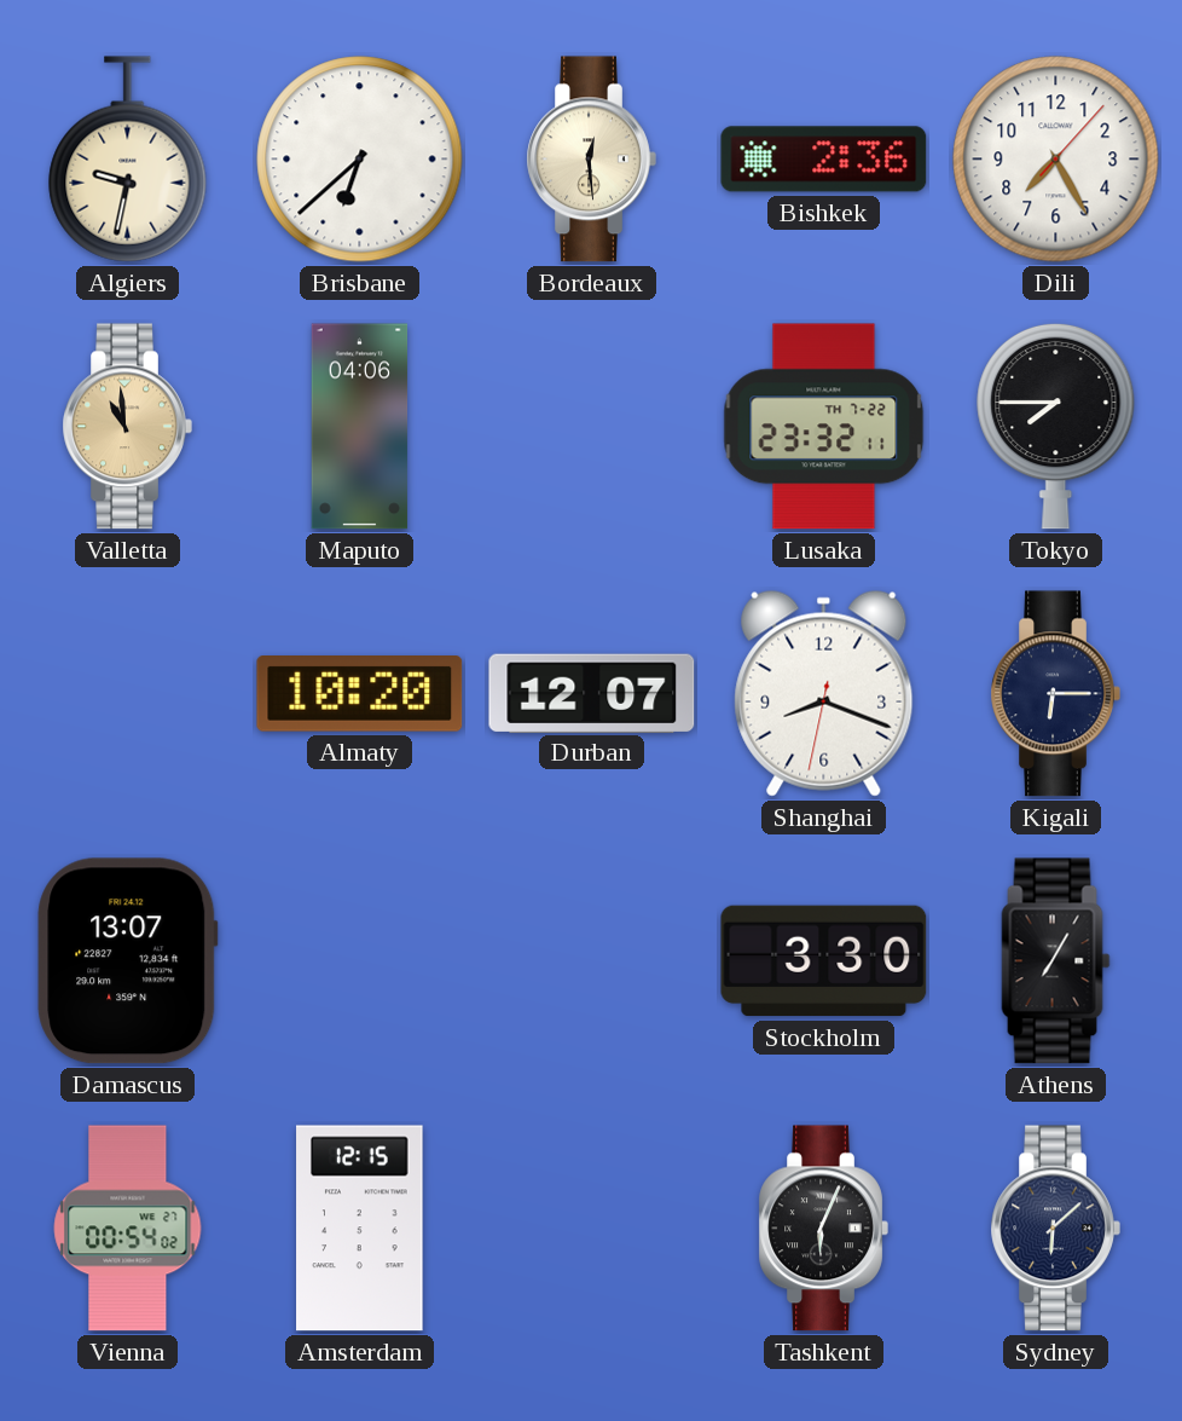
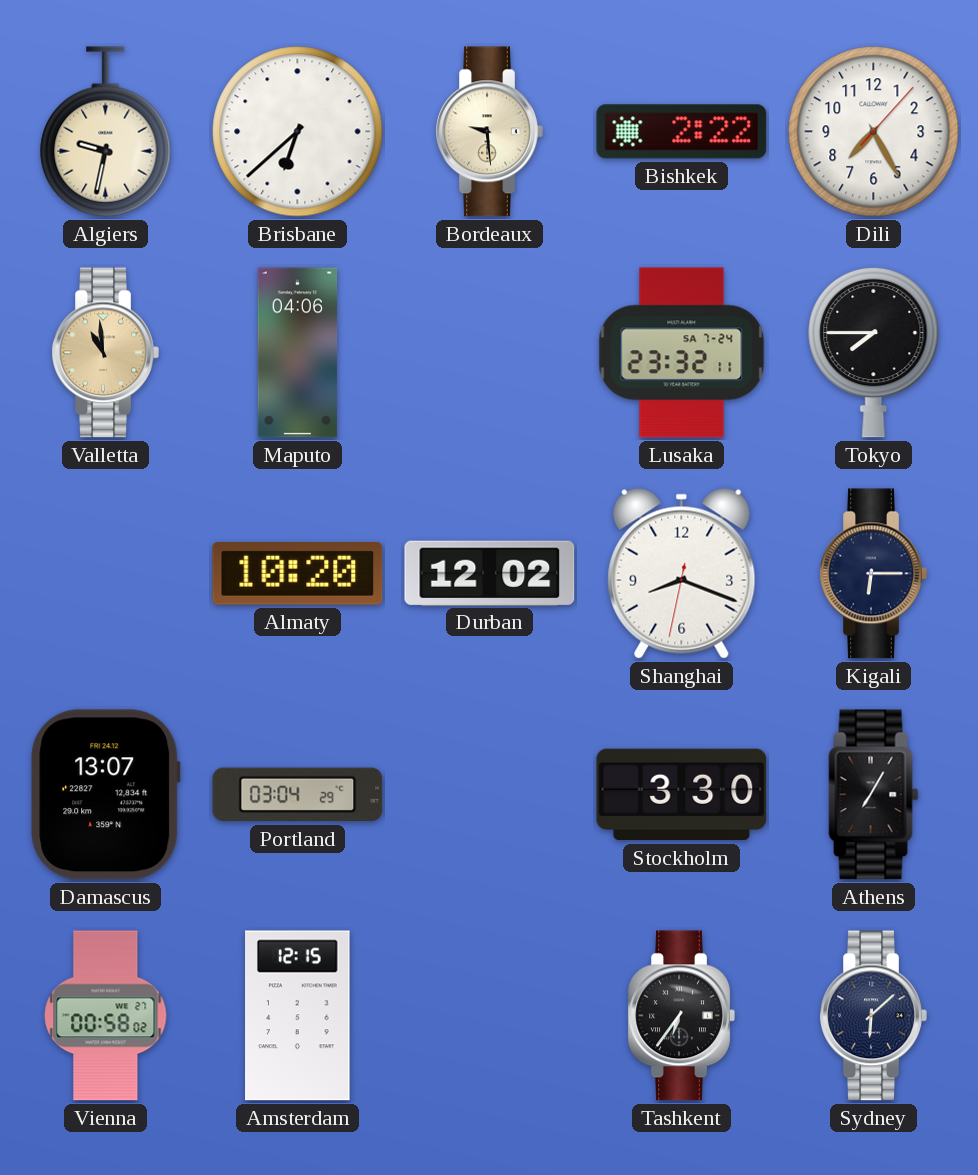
Bordeaux: 12:29 -> 9:29 (489, 132)
Bishkek: 2:36 -> 2:22 (682, 132)
Lusaka date: TH 7-22 -> SA 7-24 (682, 353)
Durban: 12:07 -> 12:02 (490, 573)
Portland: none -> 03:04 (298, 795)
Vienna: 00:54 -> 00:58 (106, 1016)
Tashkent: 6:04 -> 6:36 (681, 1016)
